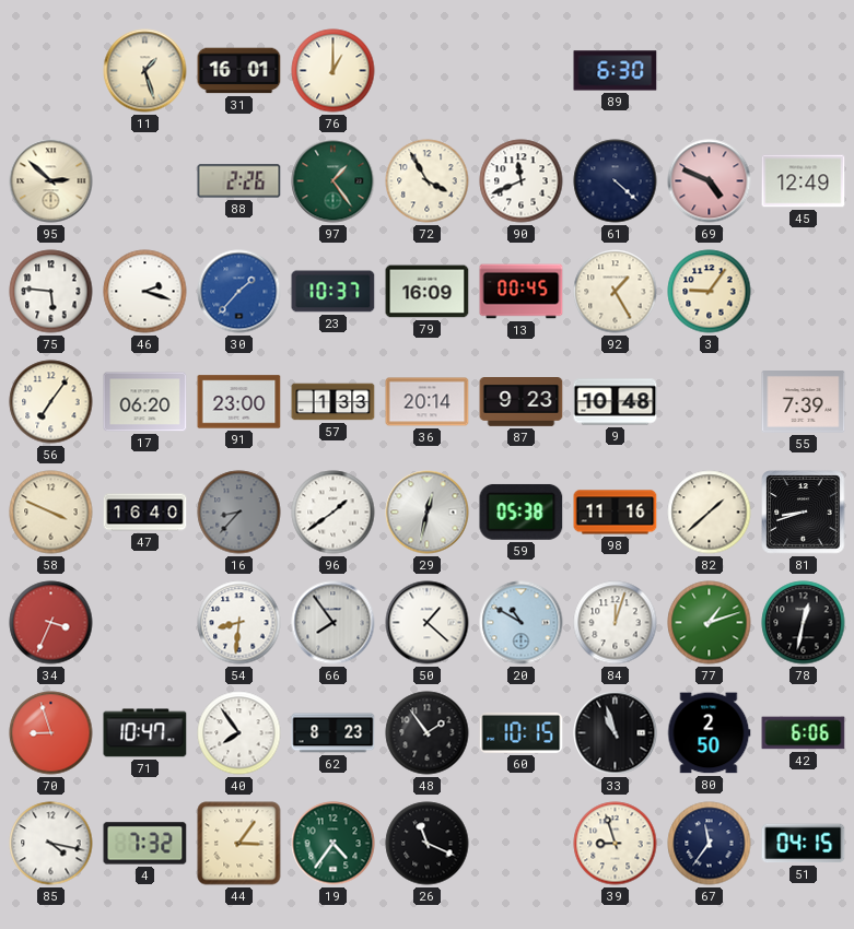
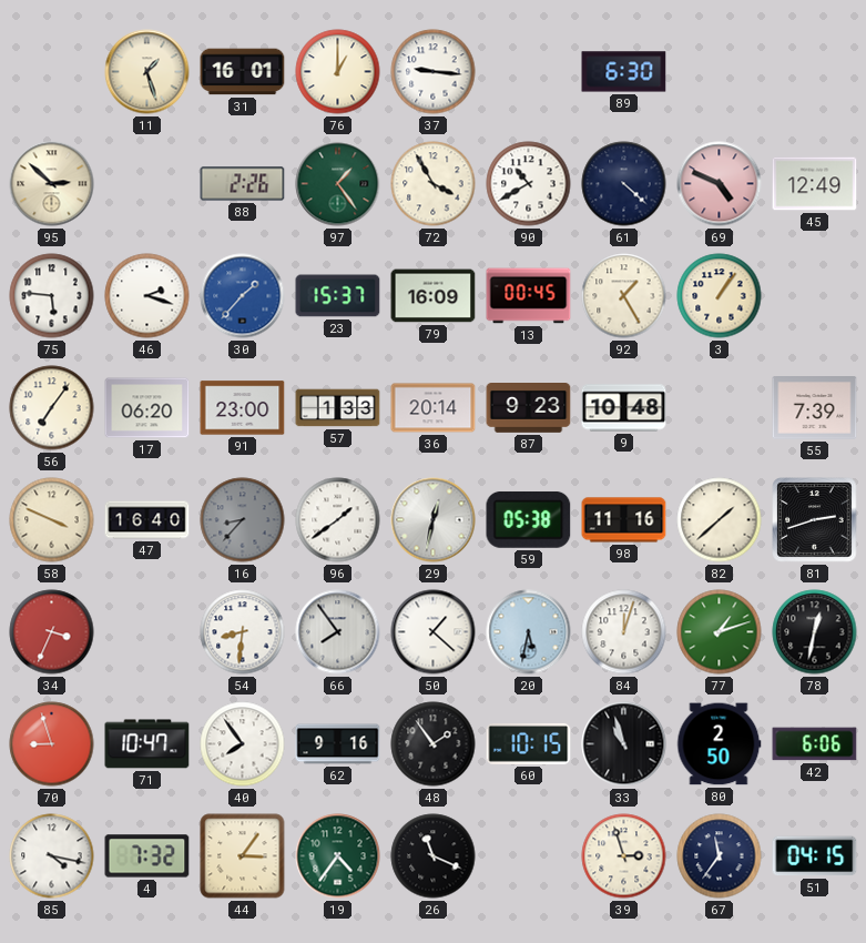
37: none -> 9:16 (434, 72)
90: 11:41 -> 10:40 (529, 184)
23: 10:37 -> 15:37 (338, 296)
3: 9:06 -> 1:06 (720, 296)
81: 8:42 -> 2:42 (815, 520)
20: 10:50 -> 5:32 (529, 632)
62: 8:23 -> 9:16 (338, 744)
39: 8:57 -> 2:57 (624, 856)
